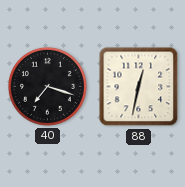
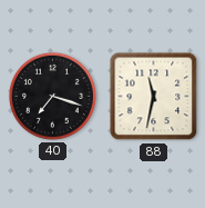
88: 12:32 -> 11:32 (154, 97)
